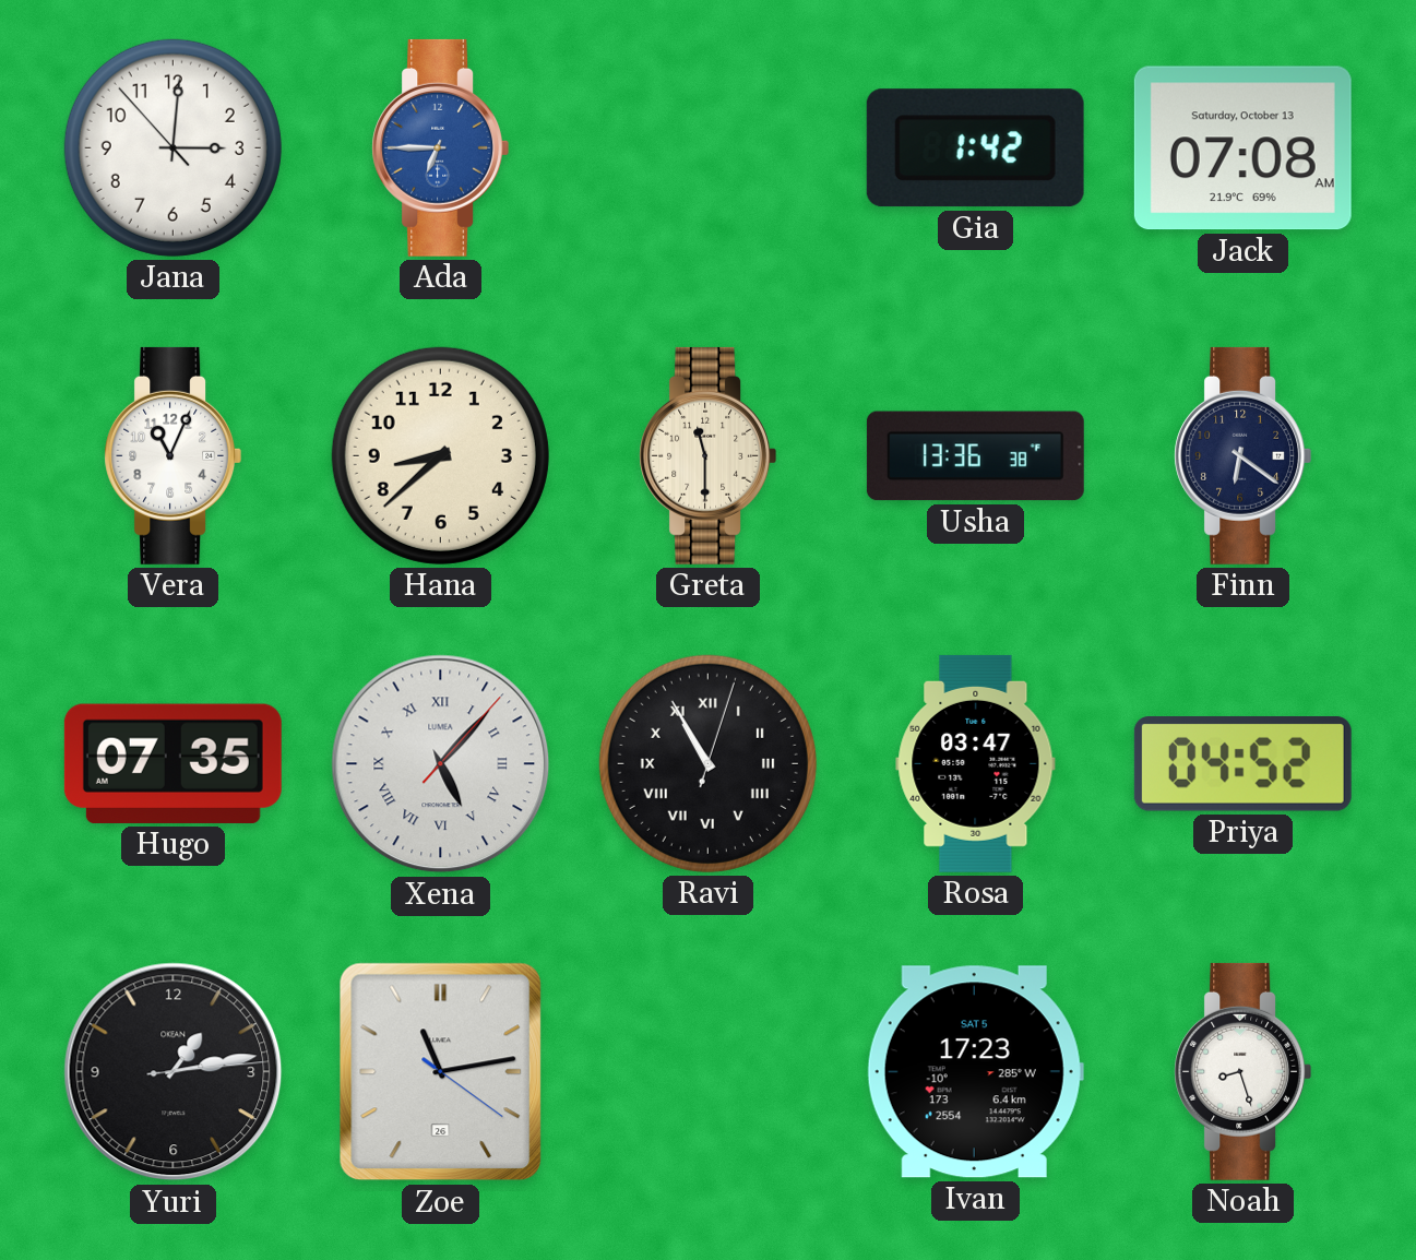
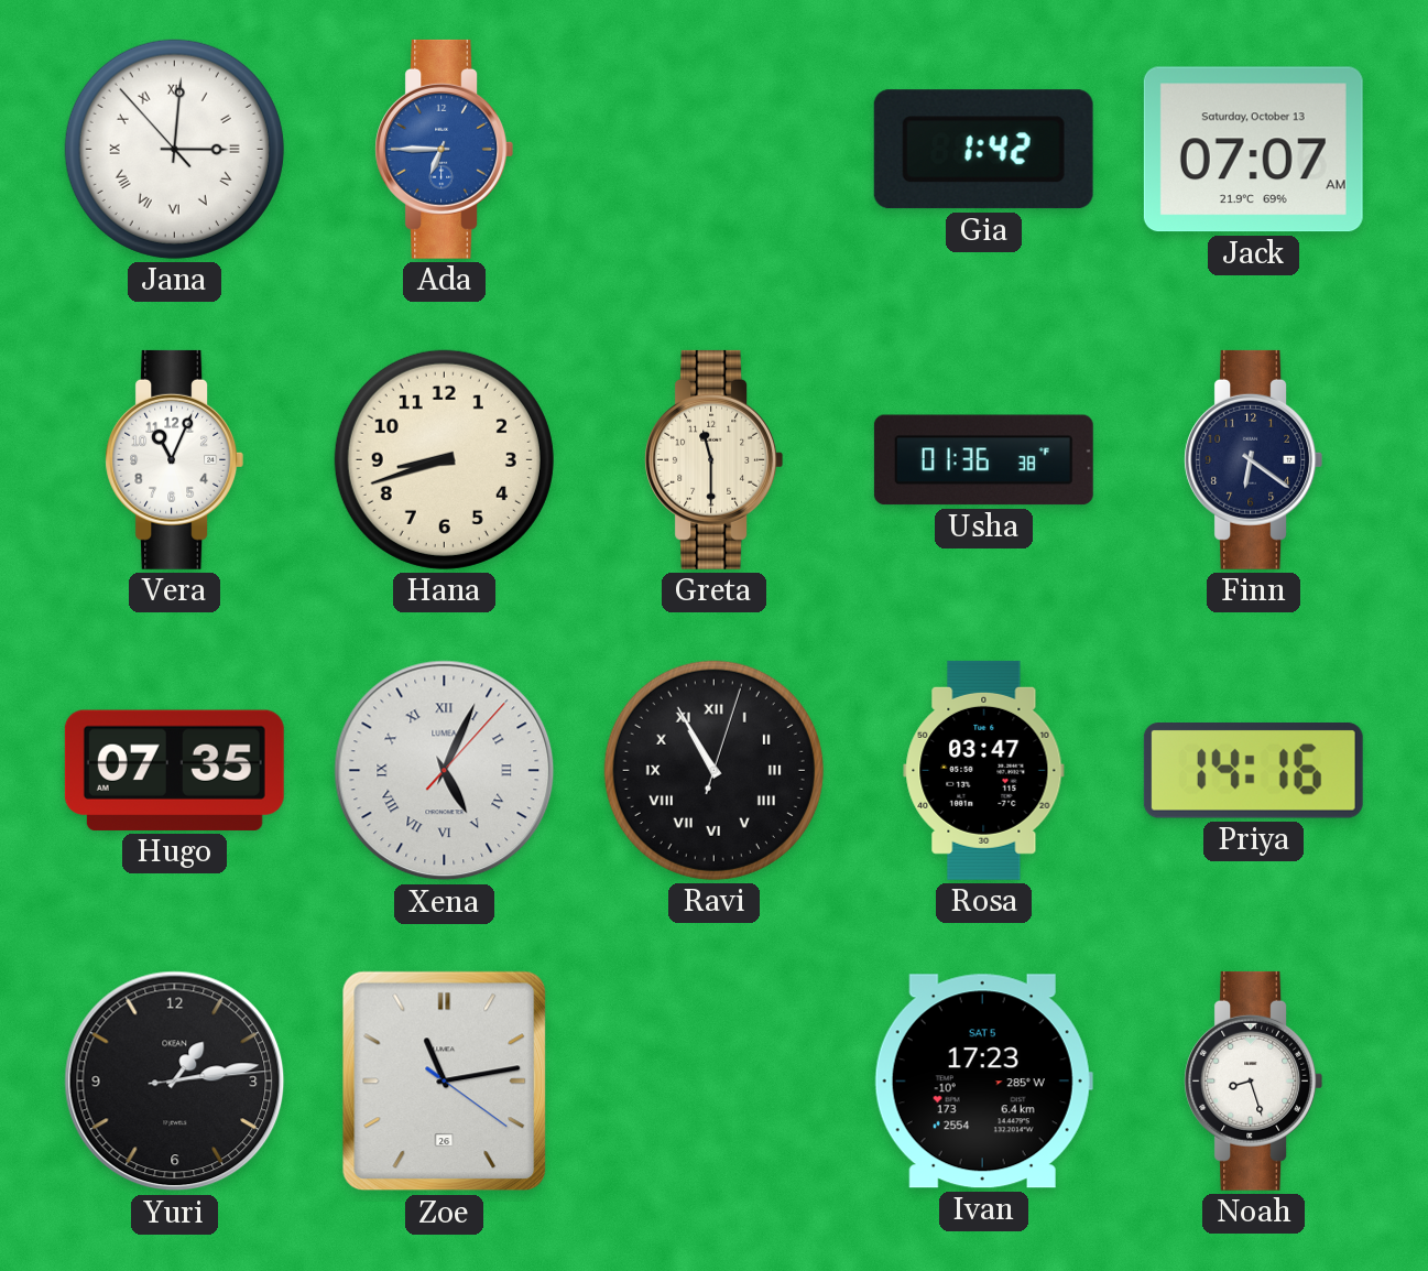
Jana numerals: Arabic -> Roman (174, 149)
Jack: 07:08 -> 07:07 (1253, 150)
Hana: 8:38 -> 8:42 (444, 459)
Usha: 13:36 -> 01:36 (983, 460)
Xena: 5:07 -> 5:04 (445, 771)
Priya: 04:52 -> 14:16 (1253, 771)
